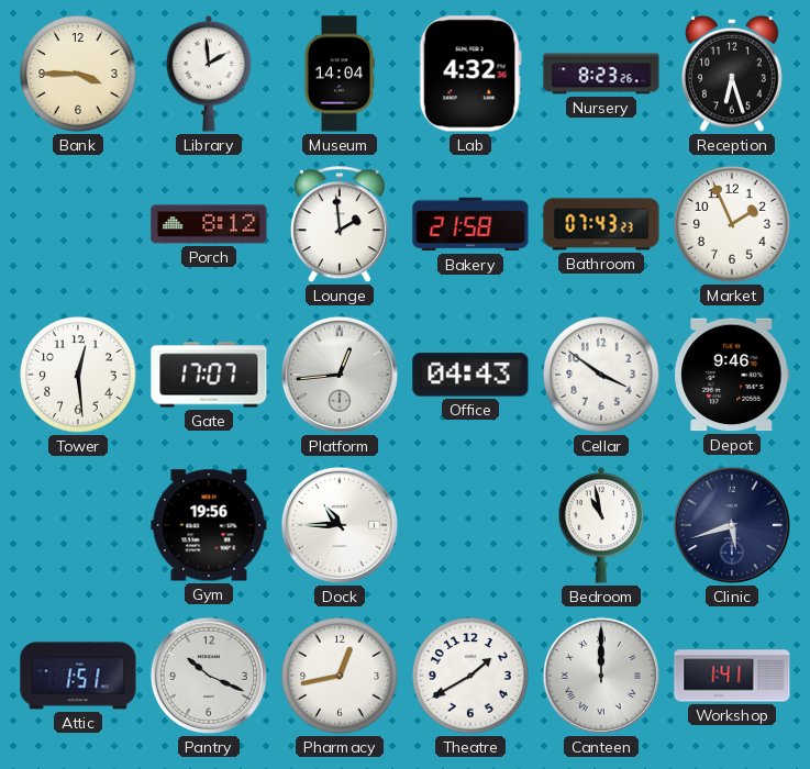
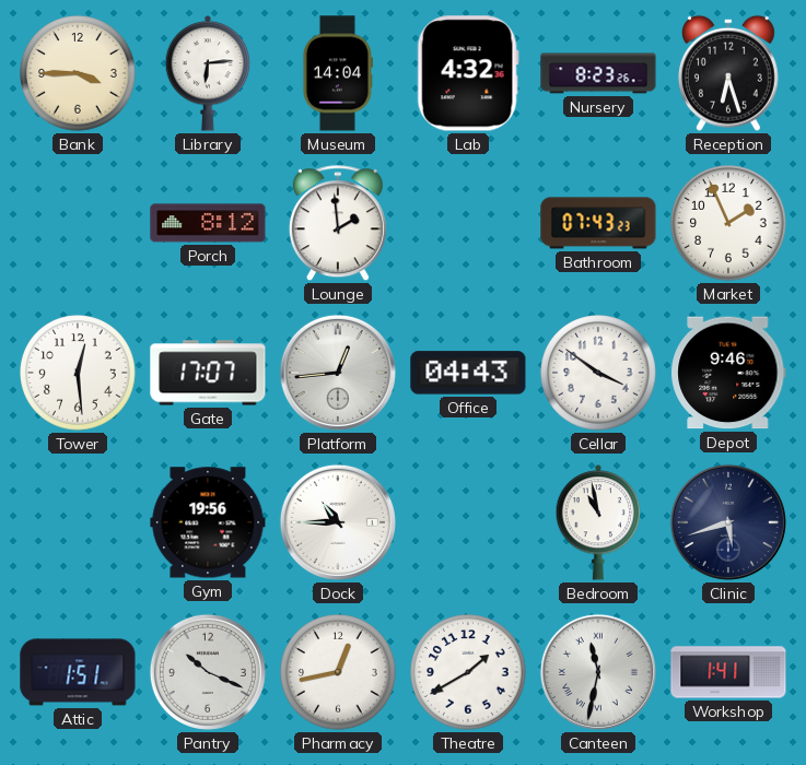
Library: 1:59 -> 6:14 (208, 73)
Bakery: 21:58 -> none (470, 224)
Canteen: 12:00 -> 11:32 (598, 672)
